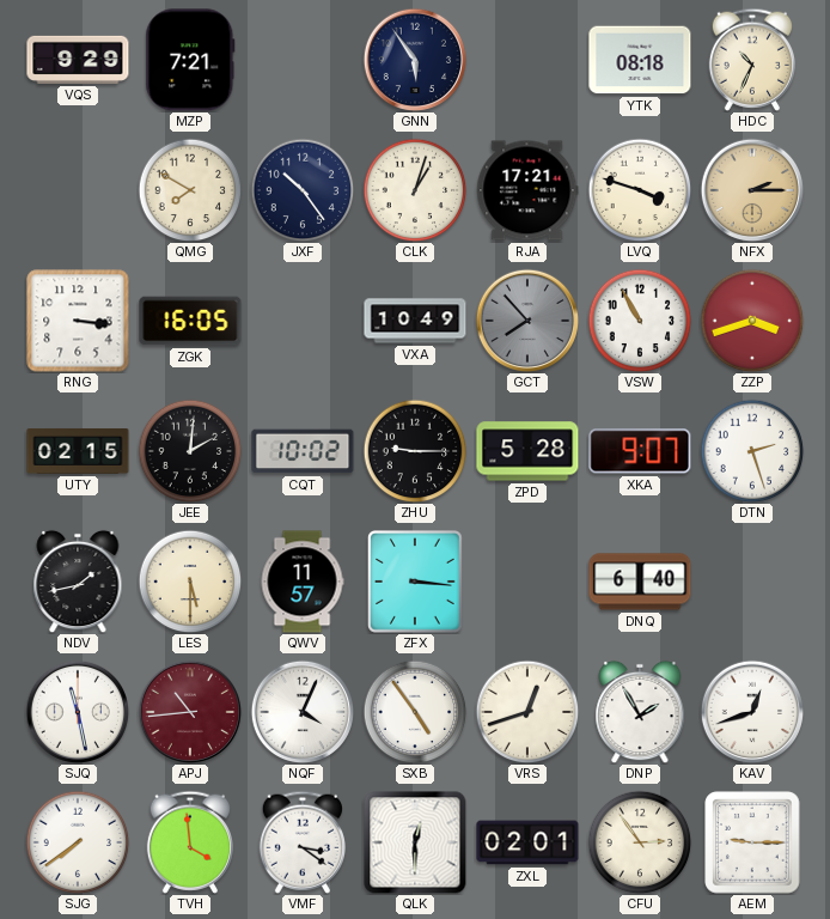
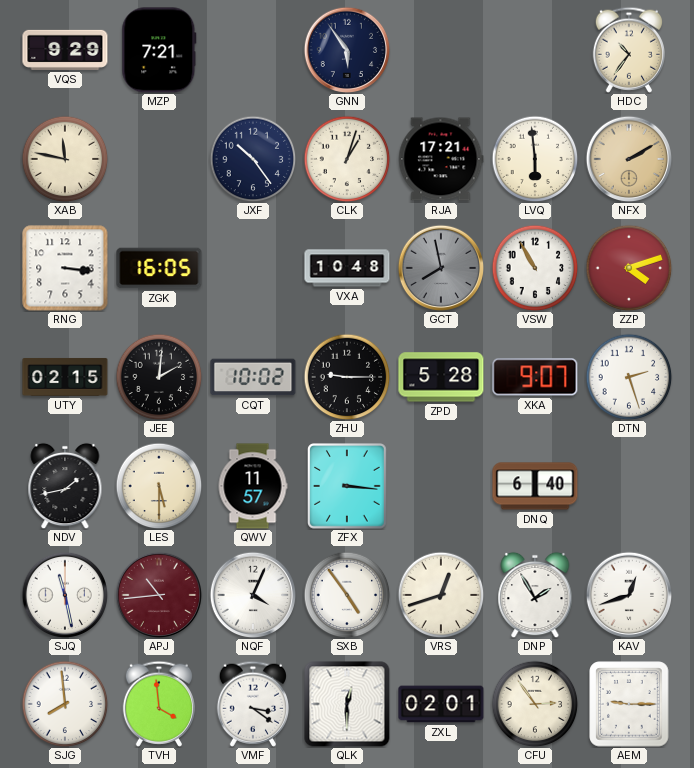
YTK: 08:18 -> none (640, 60)
HDC: 10:34 -> 10:36 (628, 50)
XAB: none -> 11:47 (65, 159)
QMG: 7:50 -> none (190, 190)
LVQ: 3:48 -> 5:59 (535, 159)
NFX: 2:15 -> 2:10 (629, 159)
VXA: 10:49 -> 10:48 (347, 268)
GCT: 7:53 -> 7:58 (441, 268)
ZZP: 3:42 -> 4:12 (629, 268)
SJG: 7:39 -> 7:59 (65, 704)
